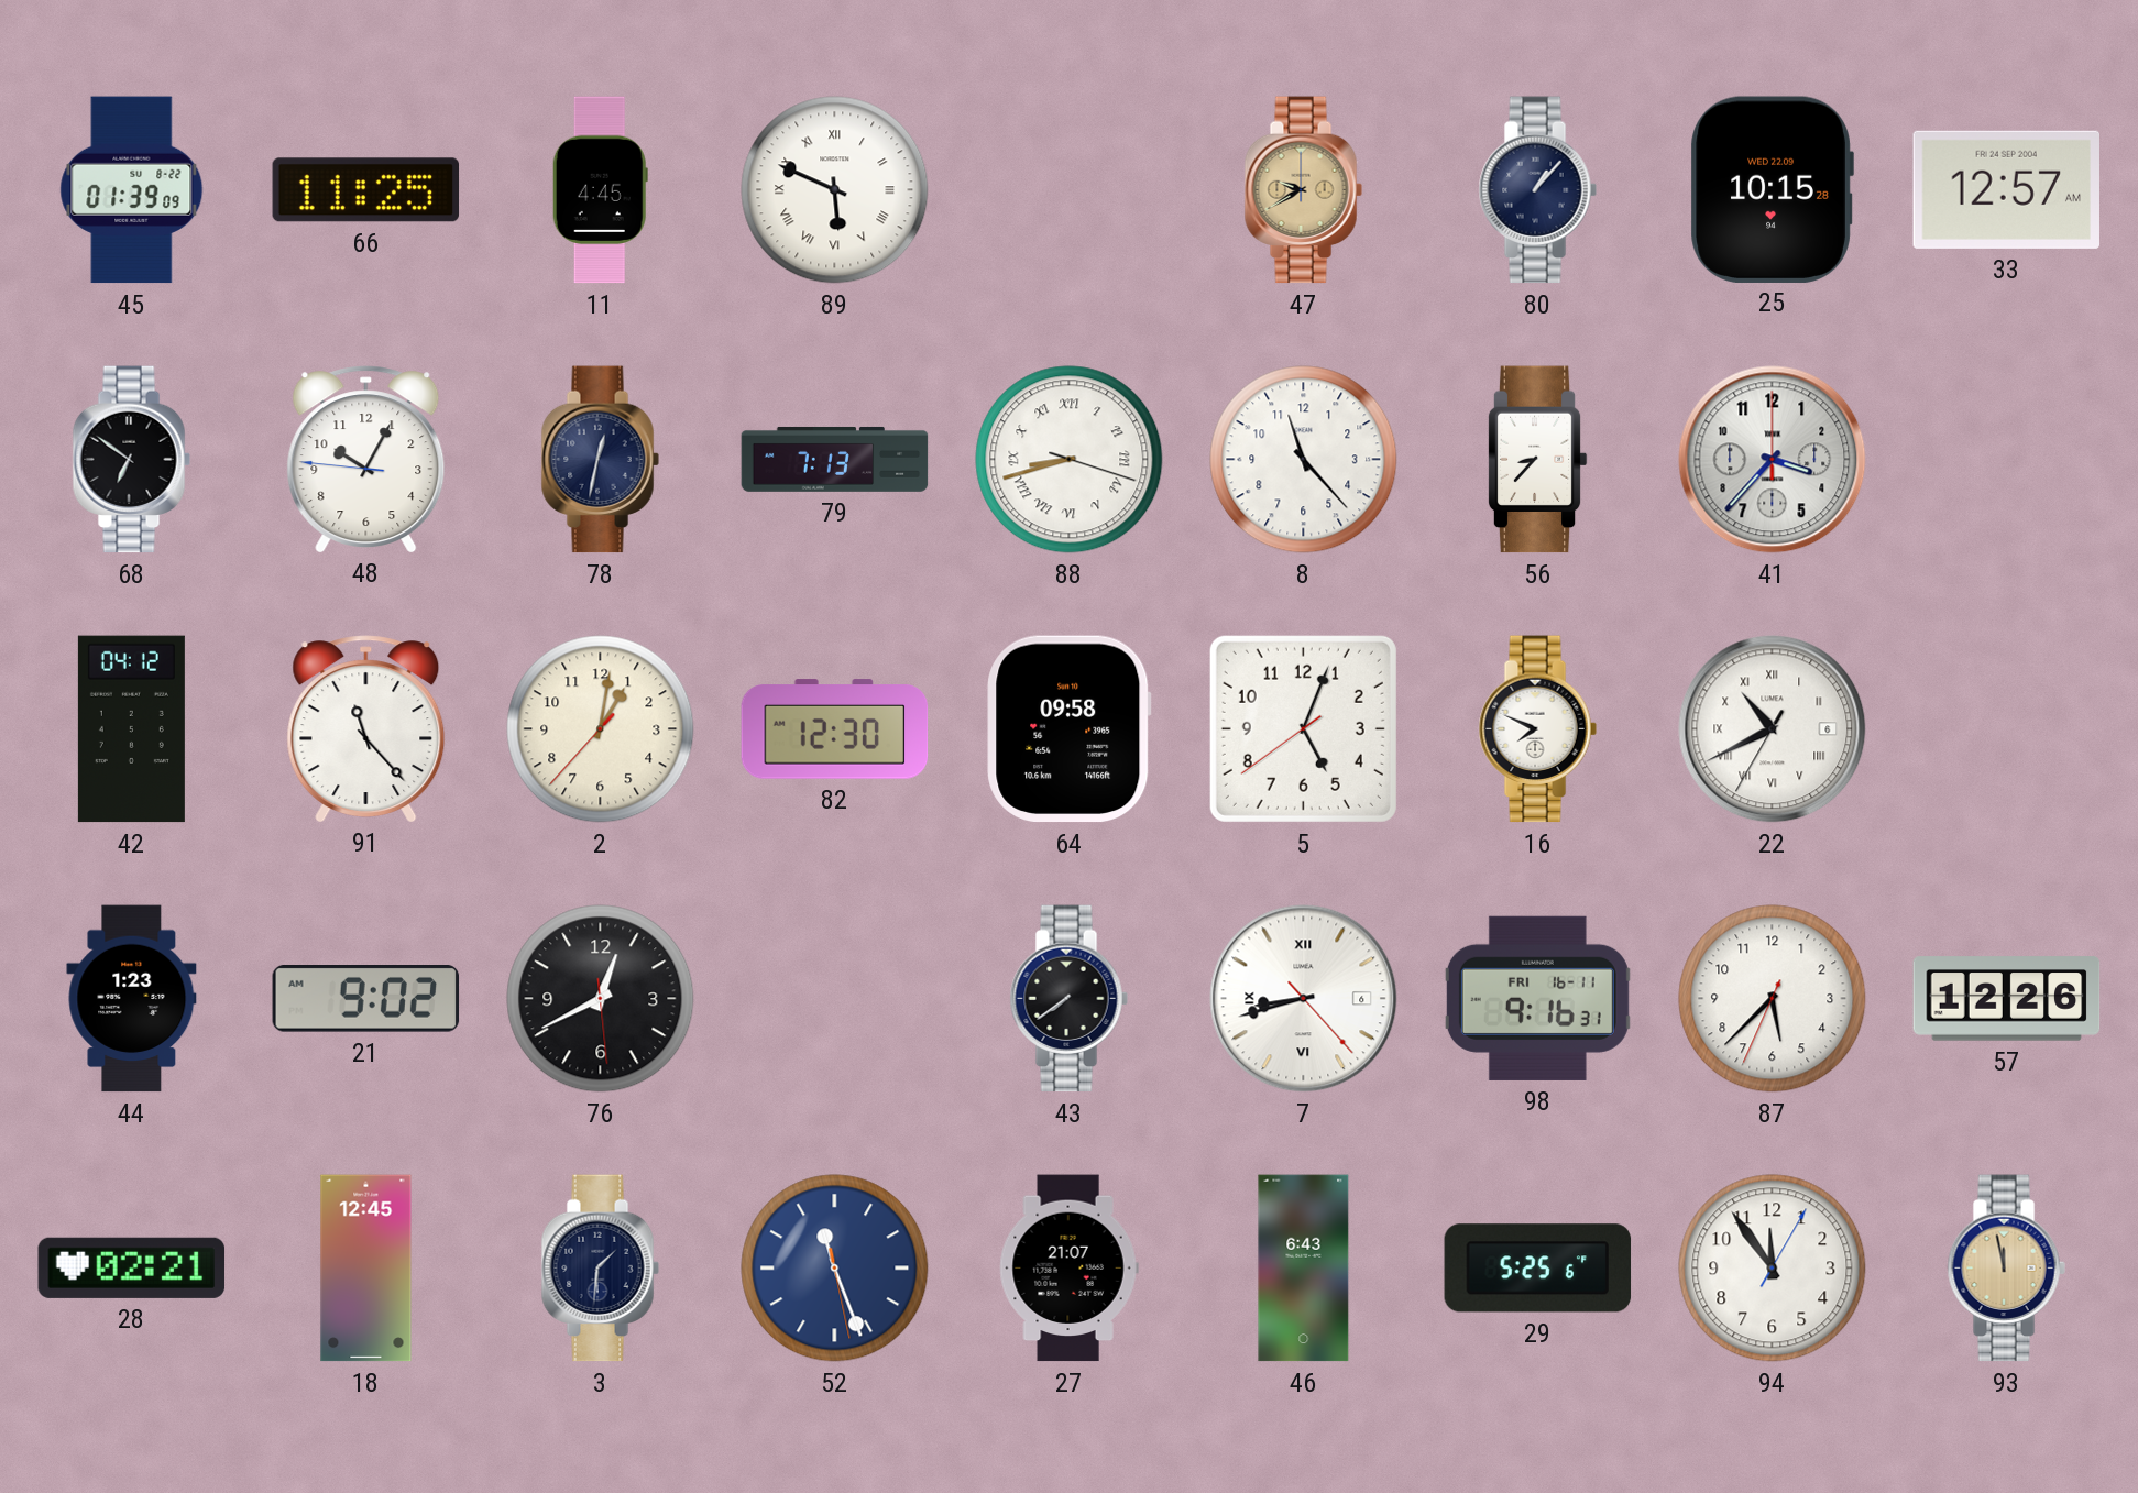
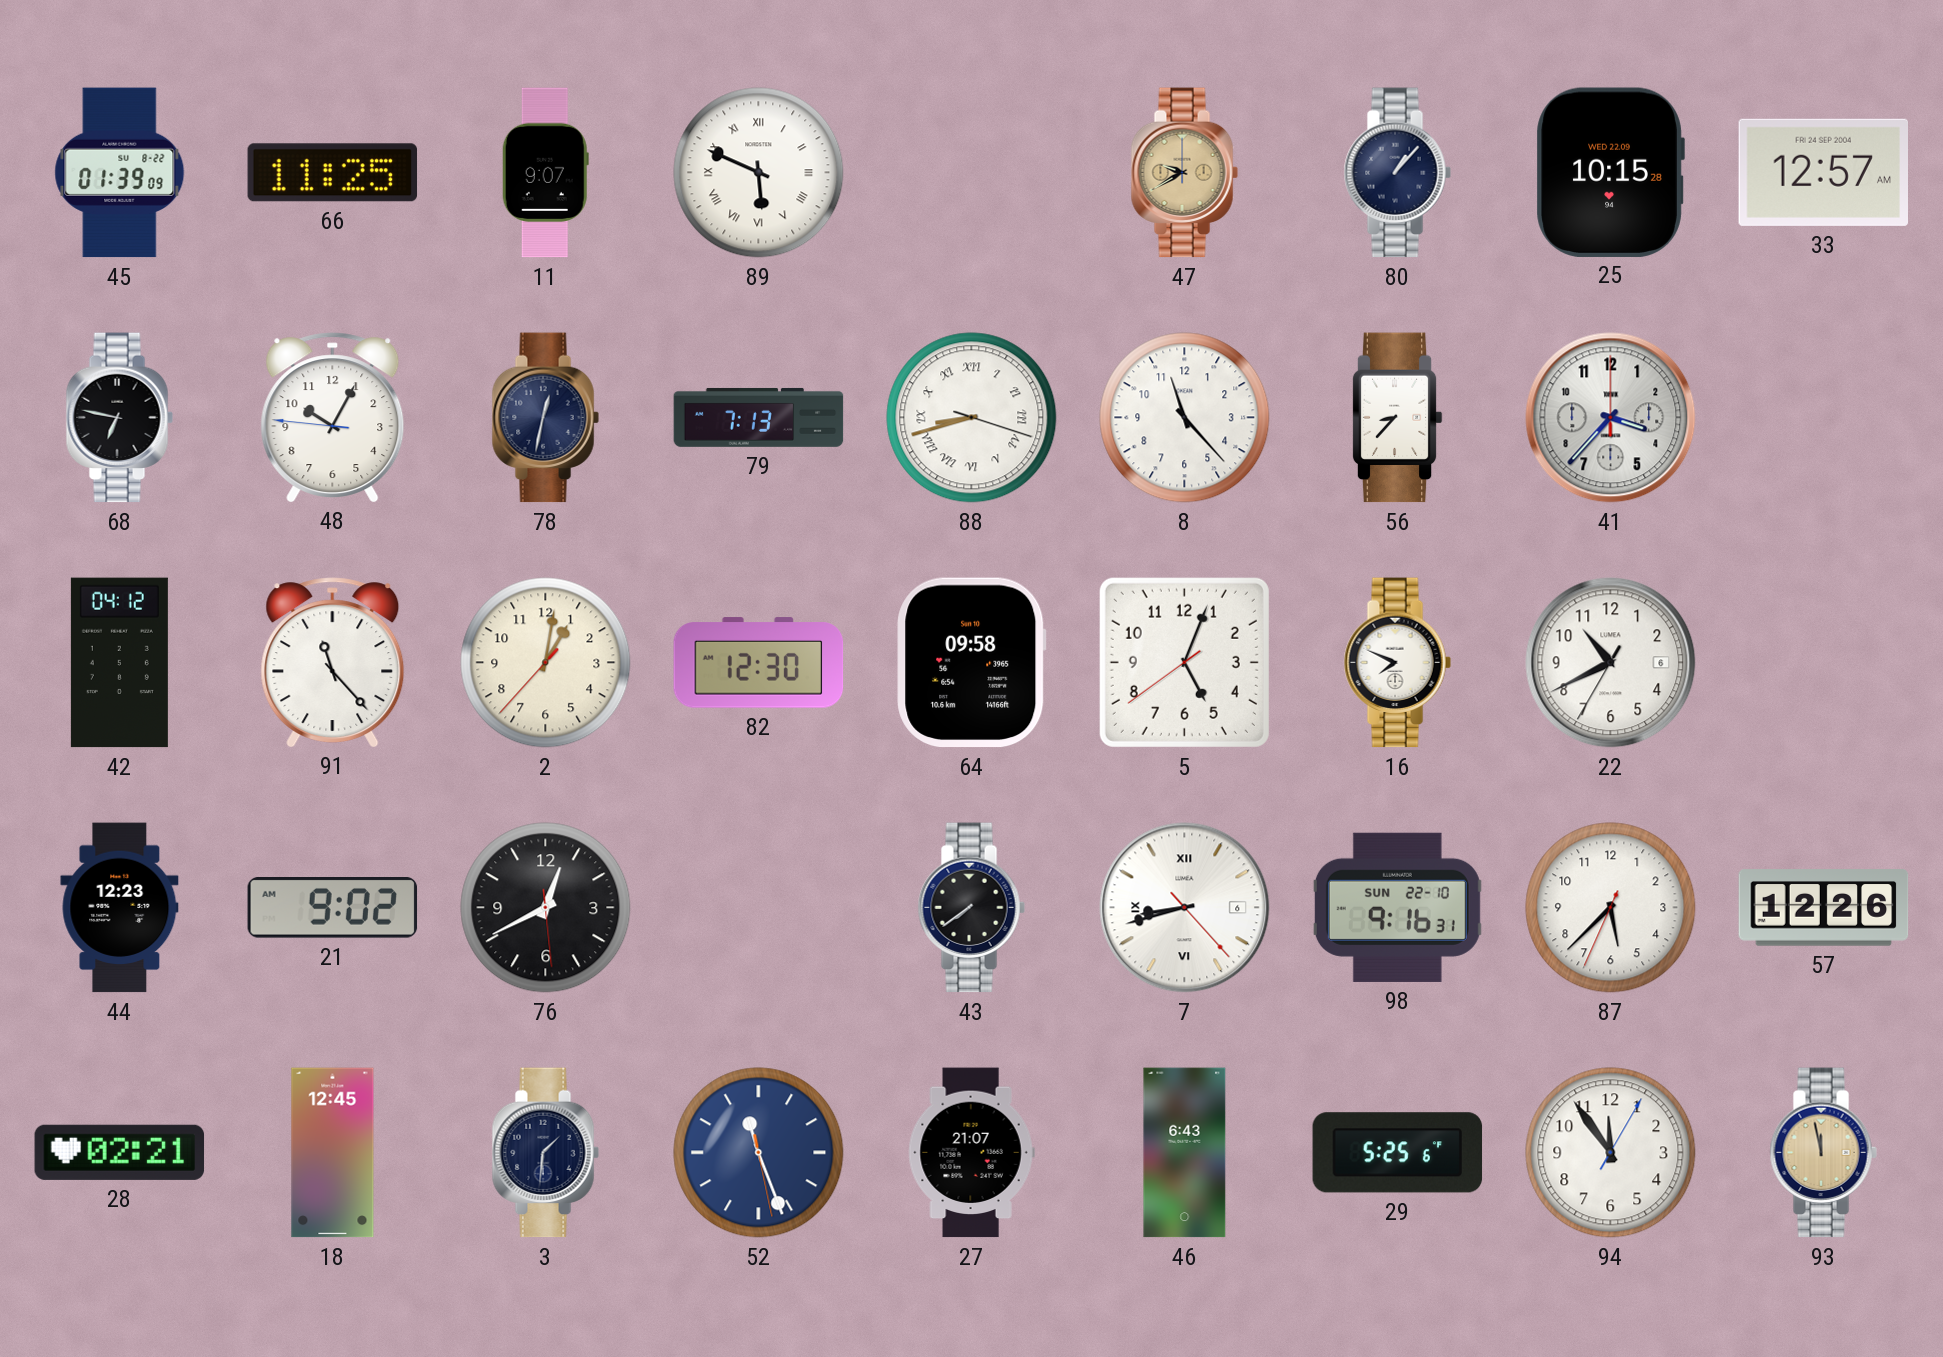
11: 4:45 -> 9:07 (545, 173)
68: 6:51 -> 6:47 (119, 418)
22 numerals: Roman -> Arabic (1611, 663)
44: 1:23 -> 12:23 (120, 908)
98 date: FRI 16-11 -> SUN 22-10 (1397, 907)
